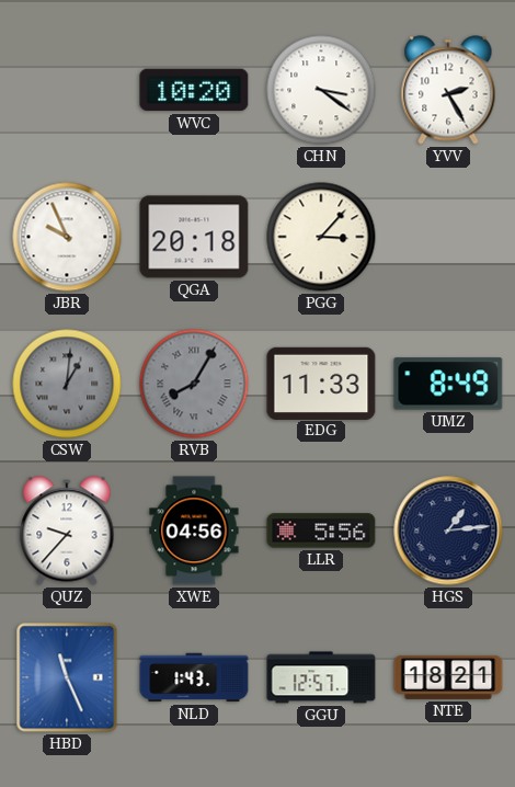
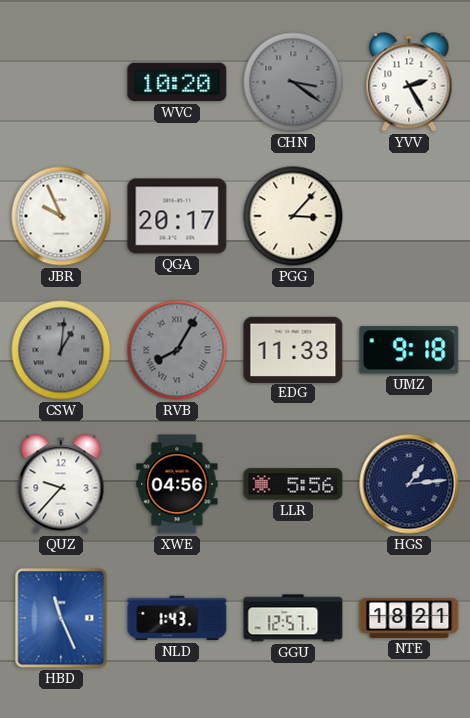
CHN dial: white -> grey (293, 82)
QGA: 20:18 -> 20:17 (177, 216)
UMZ: 8:49 -> 9:18 (409, 350)
